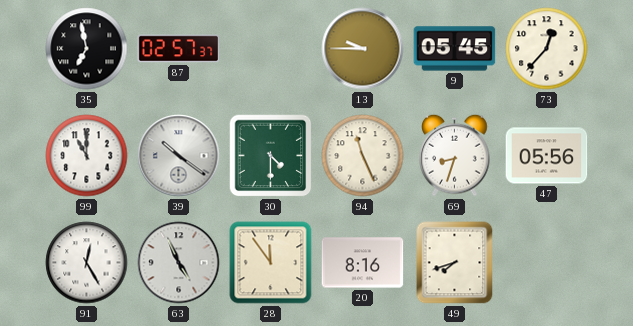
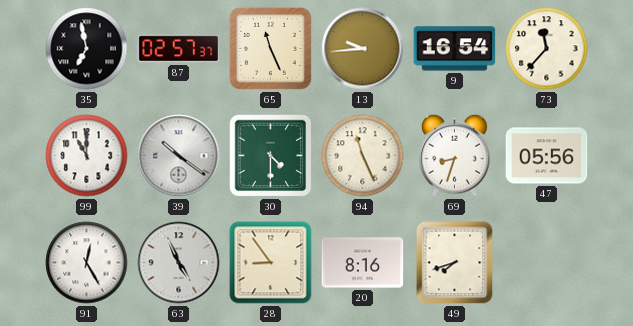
65: none -> 11:26 (270, 48)
13: 9:45 -> 9:44 (363, 49)
9: 05:45 -> 16:54 (455, 49)
73: 12:37 -> 11:37 (547, 49)
28: 11:54 -> 8:54 (271, 263)
